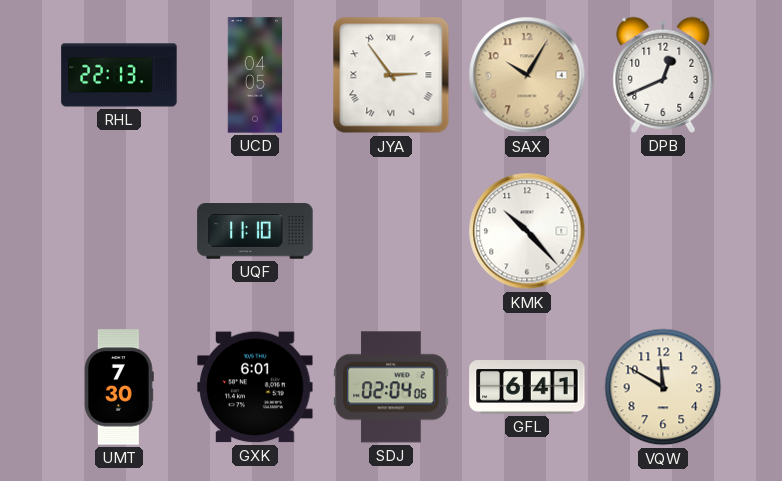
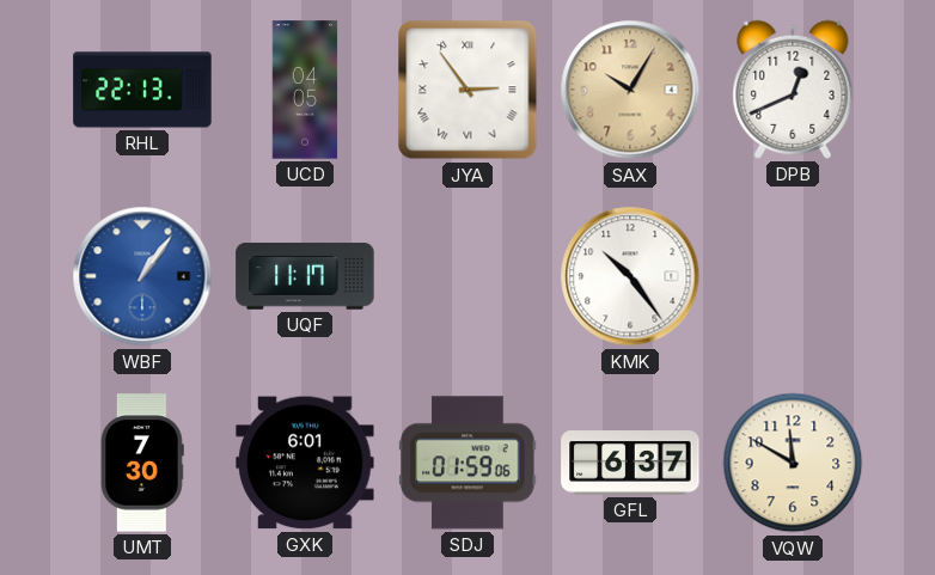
WBF: none -> 1:06 (142, 276)
UQF: 11:10 -> 11:17 (305, 276)
KMK: 10:23 -> 10:24 (630, 276)
SDJ: 02:04 -> 01:59 (467, 463)
GFL: 6:41 -> 6:37 (630, 463)
